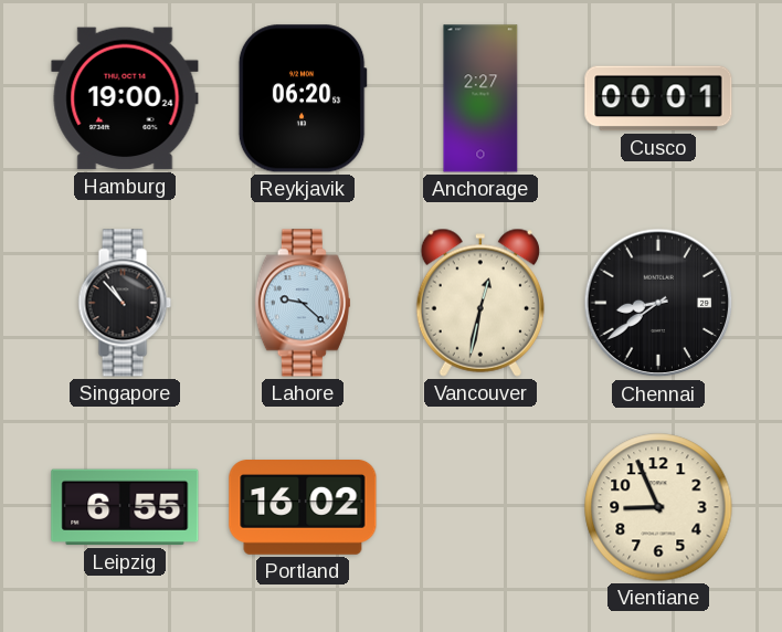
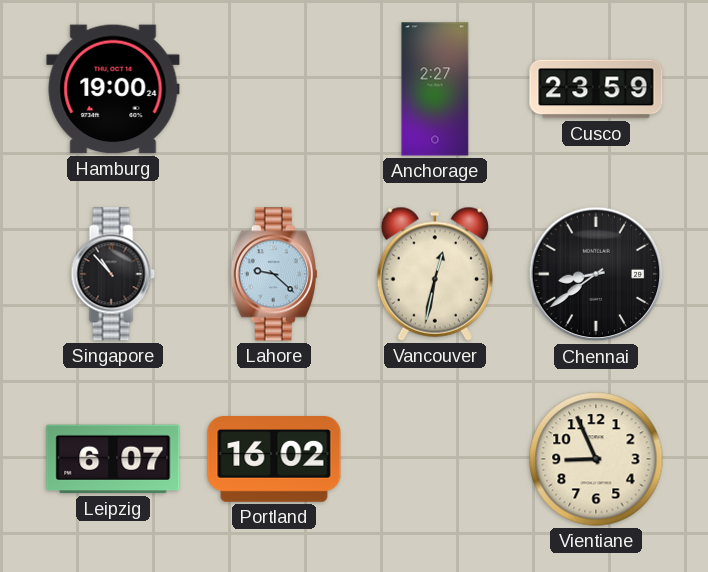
Reykjavik: 06:20 -> none (303, 98)
Cusco: 00:01 -> 23:59 (596, 89)
Leipzig: 6:55 -> 6:07 (113, 459)
